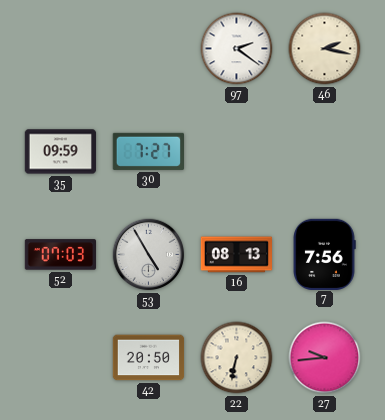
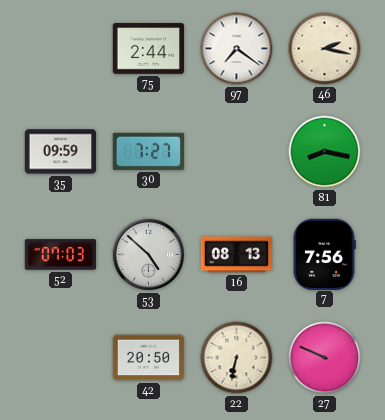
75: none -> 2:44 (149, 49)
97: 2:21 -> 7:21 (237, 49)
81: none -> 8:17 (325, 152)
53: 4:55 -> 4:52 (149, 255)
27: 9:44 -> 9:49 (325, 358)
